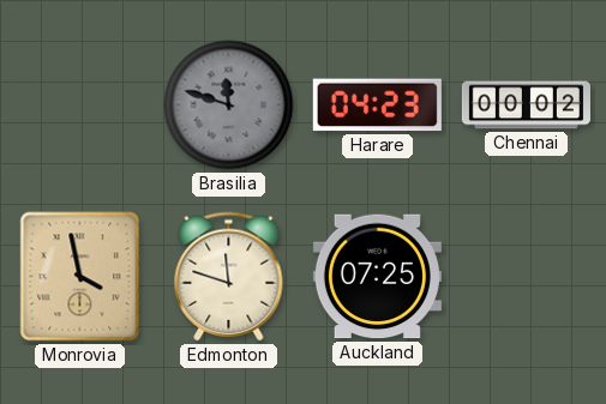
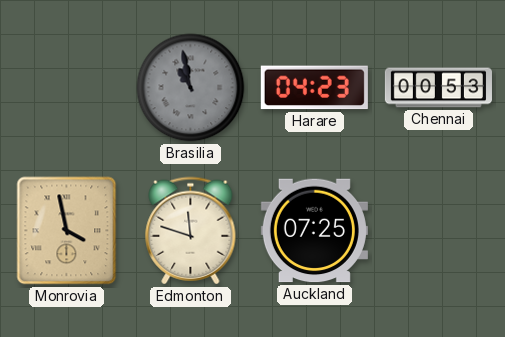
Brasilia: 11:48 -> 10:58 (191, 88)
Chennai: 00:02 -> 00:53 (438, 88)
